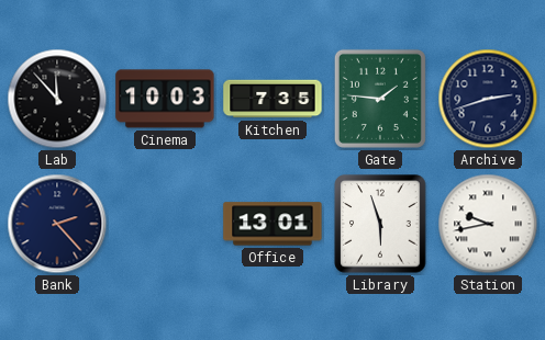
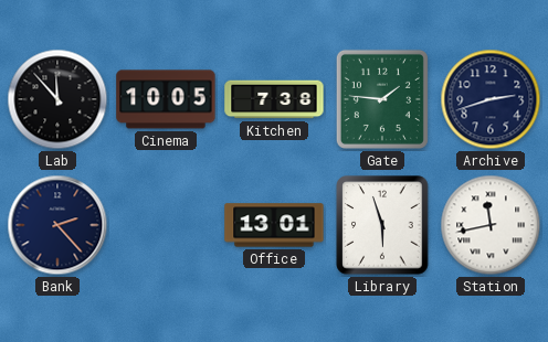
Cinema: 10:03 -> 10:05 (166, 99)
Kitchen: 7:35 -> 7:38 (274, 99)
Station: 9:43 -> 11:43 (491, 225)
